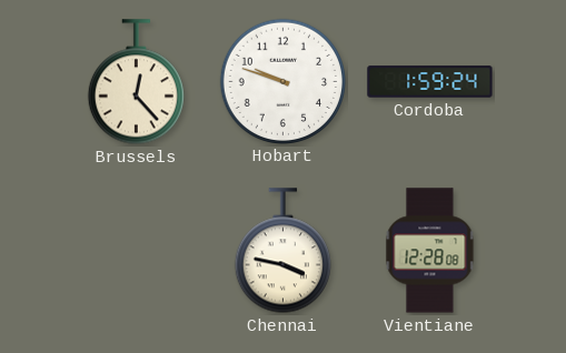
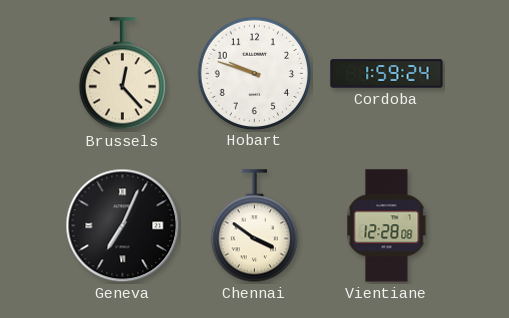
Geneva: none -> 7:04 (123, 226)
Chennai: 3:47 -> 3:51 (254, 226)
